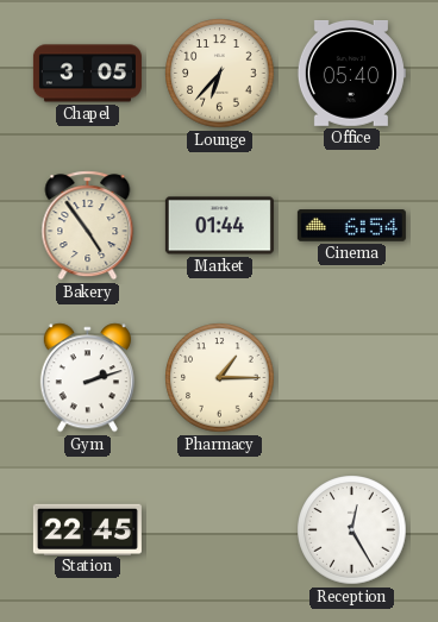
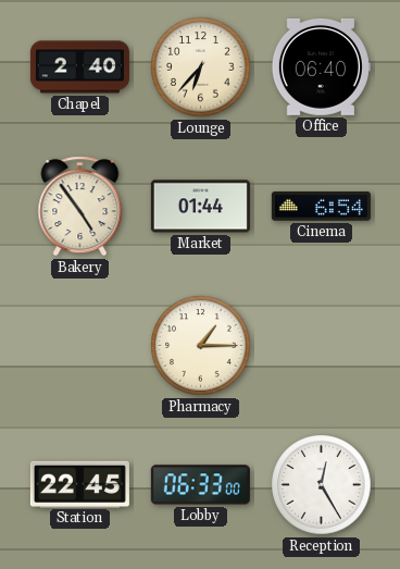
Chapel: 3:05 -> 2:40 (79, 67)
Office: 05:40 -> 06:40 (321, 67)
Gym: 2:12 -> none (87, 378)
Lobby: none -> 06:33 (200, 485)
